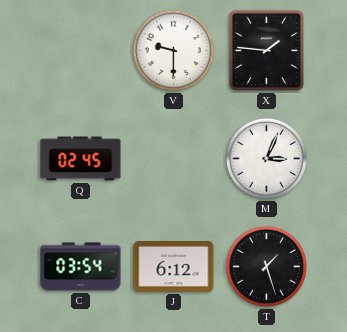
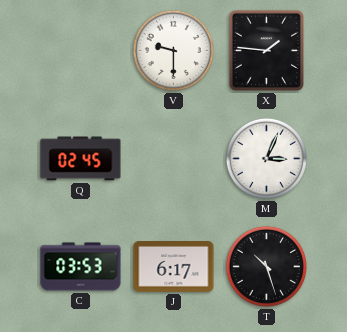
C: 03:54 -> 03:53 (81, 267)
J: 6:12 -> 6:17 (174, 267)
T: 1:27 -> 10:27 (266, 266)
